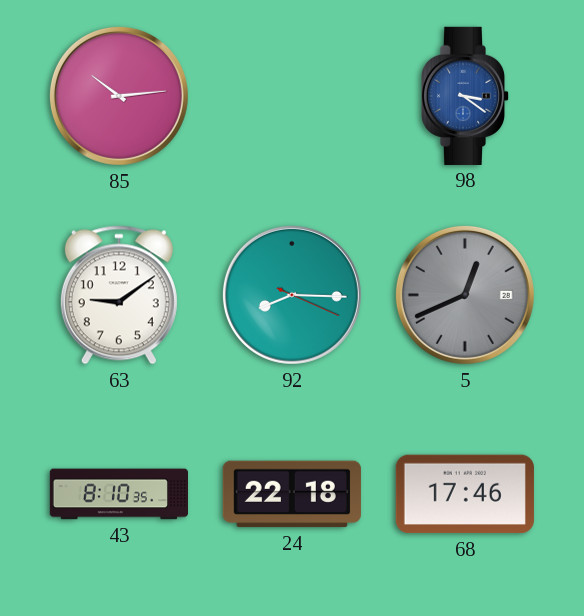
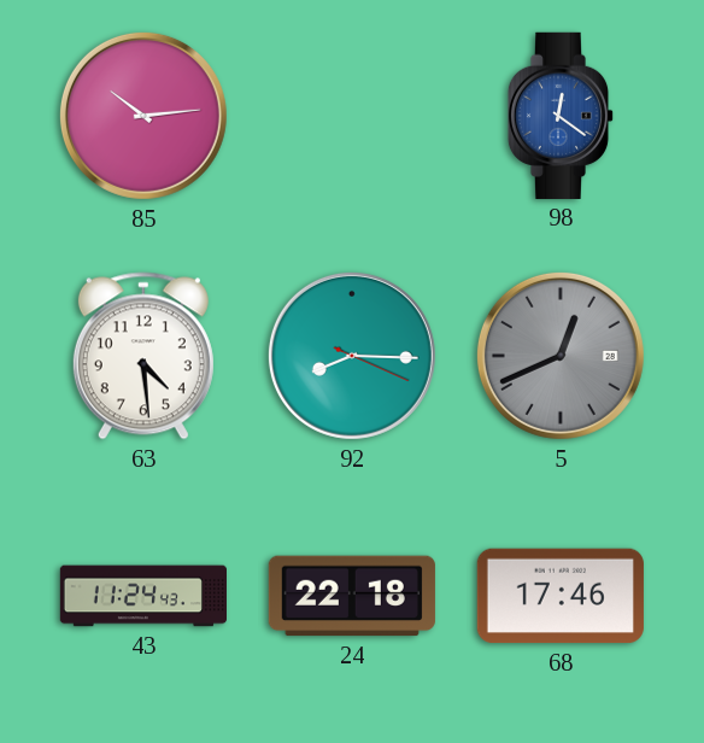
98: 3:21 -> 12:21 (561, 116)
63: 9:09 -> 4:29 (143, 356)
43: 8:10 -> 11:24 (142, 596)
